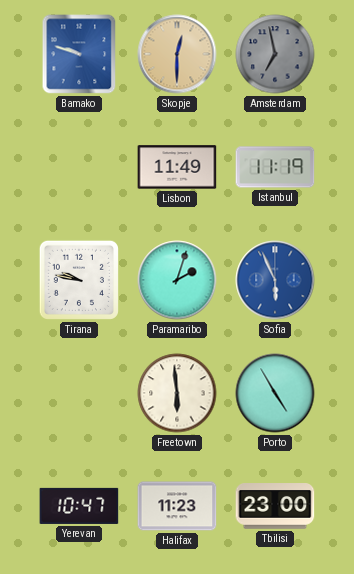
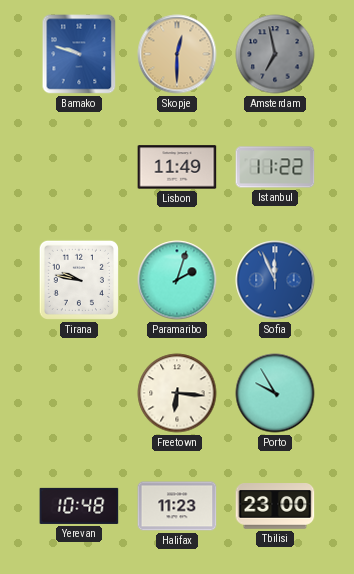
Istanbul: 11:19 -> 11:22 (275, 167)
Sofia: 5:56 -> 11:56 (275, 280)
Freetown: 5:59 -> 6:16 (177, 393)
Porto: 4:55 -> 9:55 (275, 393)
Yerevan: 10:47 -> 10:48 (79, 506)
